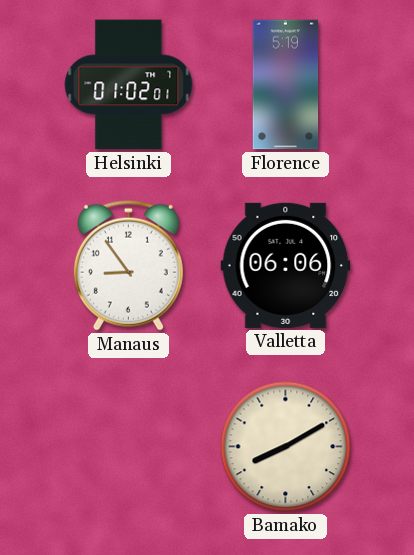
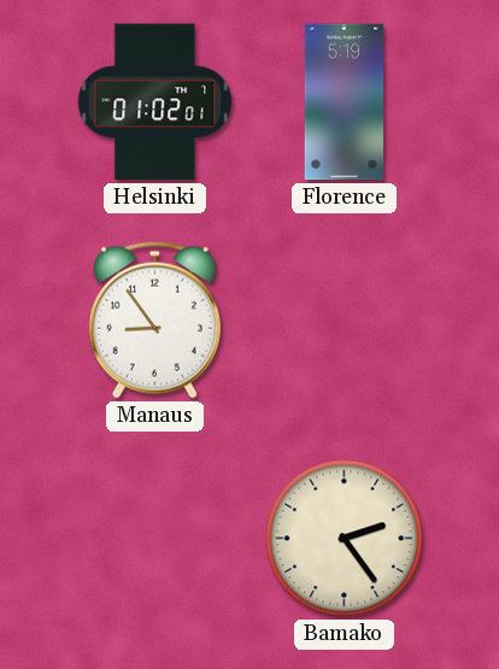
Valletta: 06:06 -> none (286, 265)
Bamako: 8:10 -> 2:24 (345, 539)
